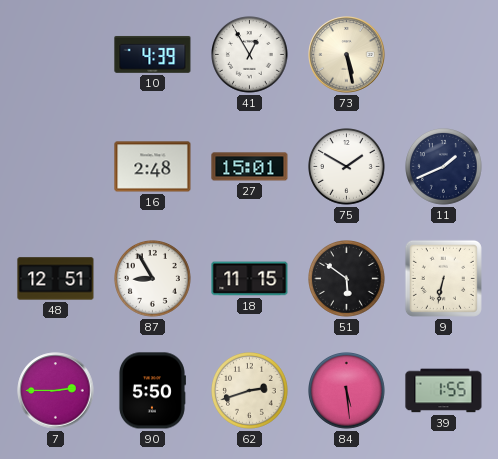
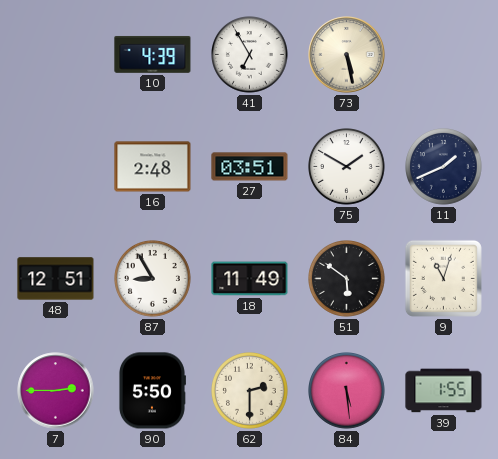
41: 12:55 -> 6:55 (250, 55)
27: 15:01 -> 03:51 (250, 167)
18: 11:15 -> 11:49 (250, 279)
9: 6:32 -> 11:03 (443, 278)
62: 2:42 -> 2:30 (250, 391)
